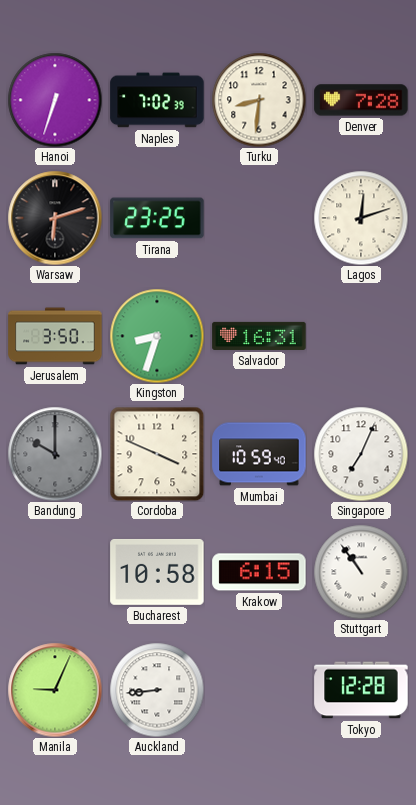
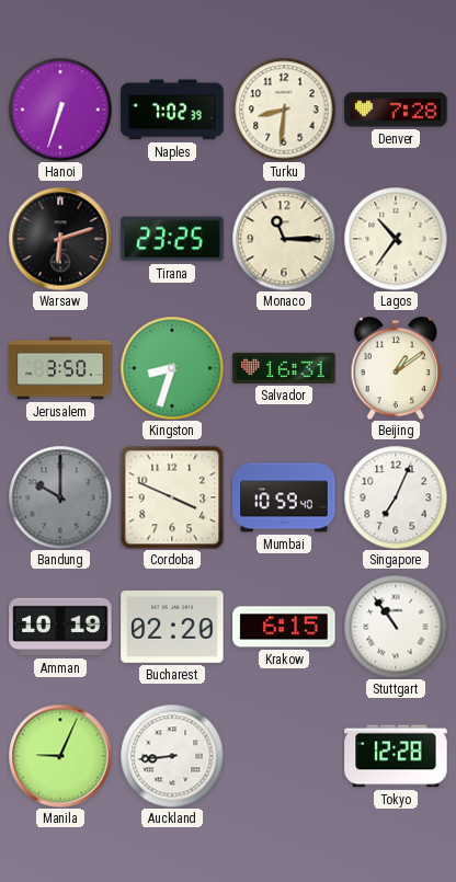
Monaco: none -> 11:15 (284, 239)
Lagos: 12:12 -> 10:36 (396, 239)
Beijing: none -> 1:09 (396, 369)
Amman: none -> 10:19 (60, 627)
Bucharest: 10:58 -> 02:20 (172, 627)
